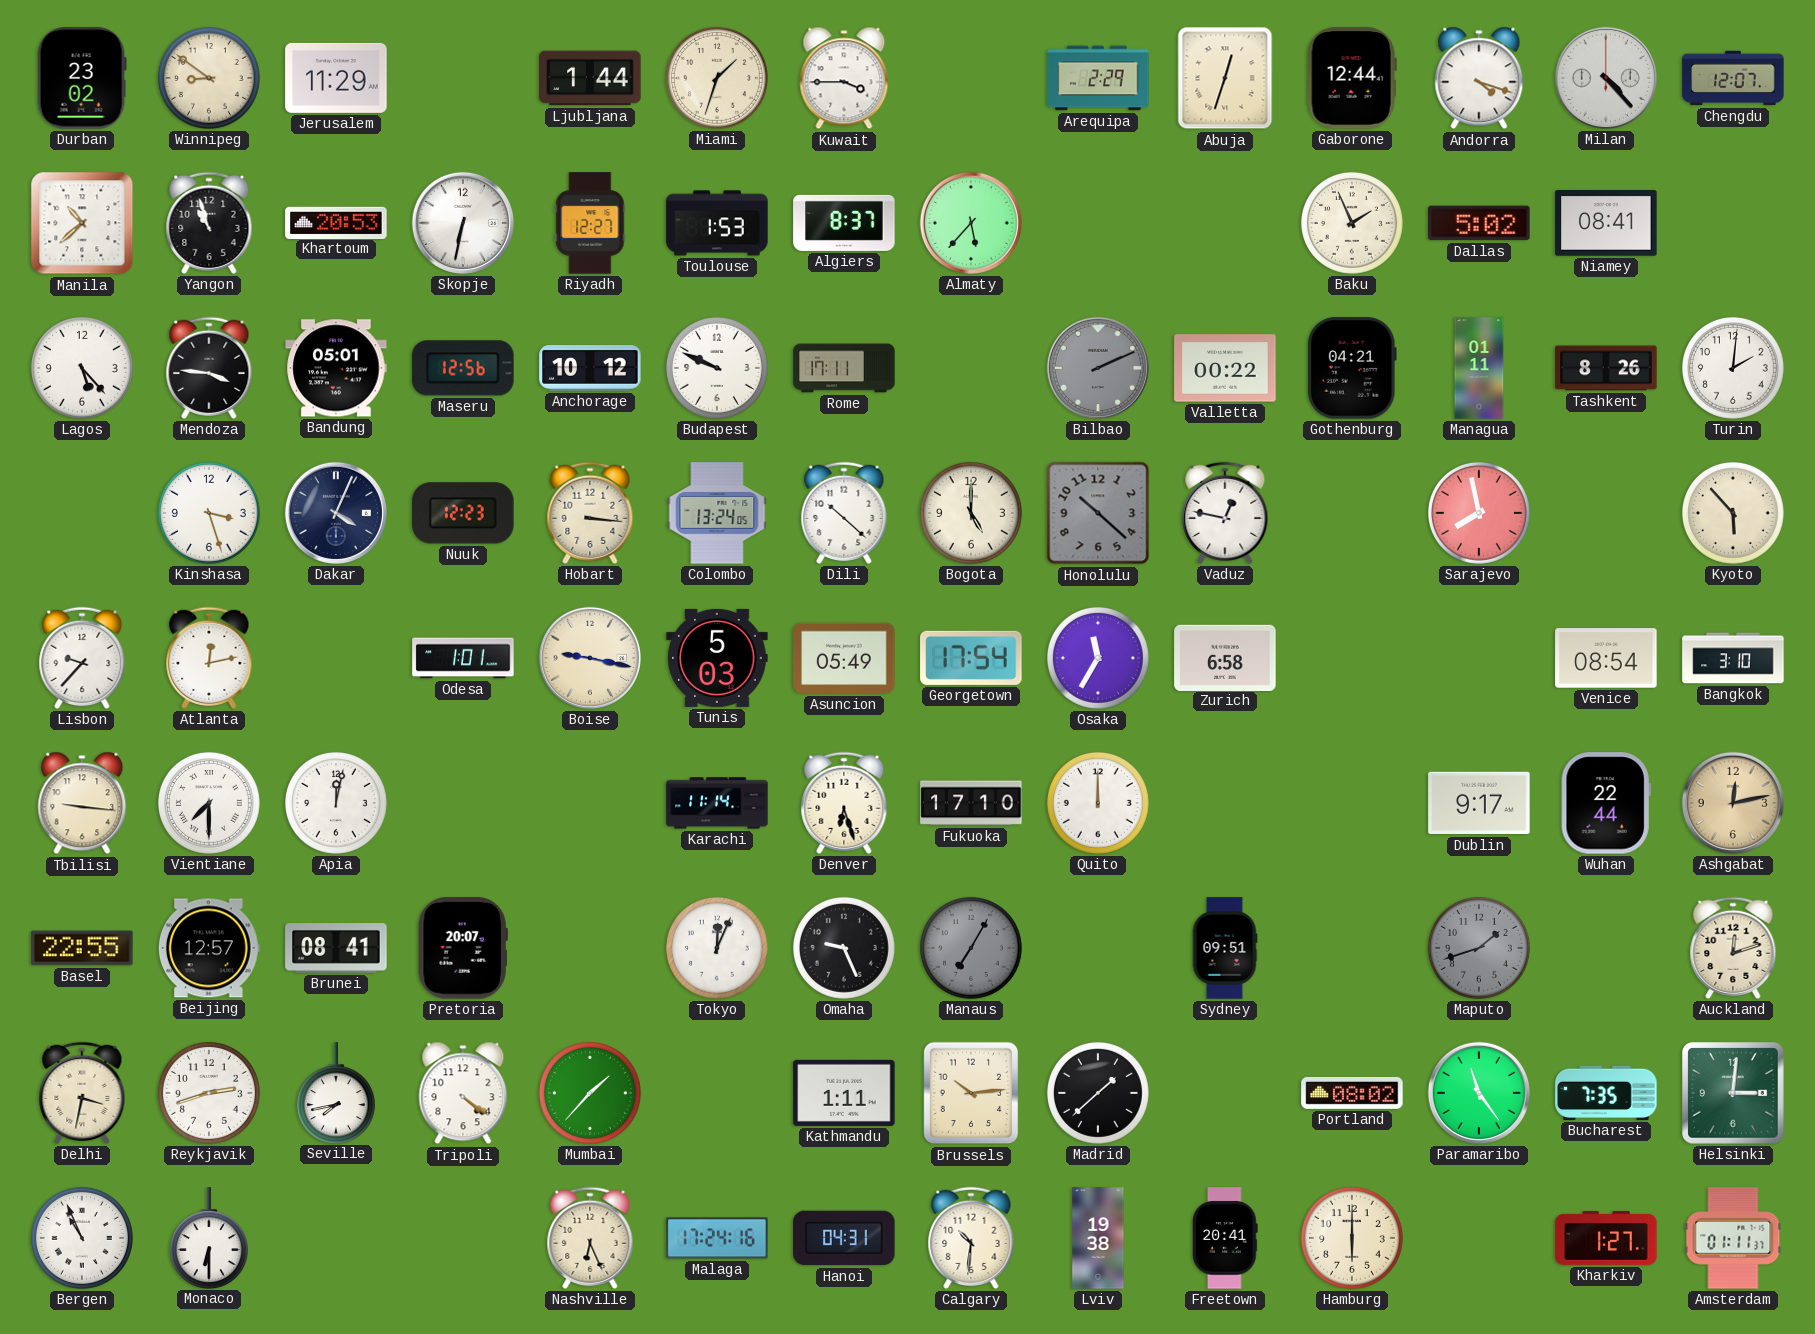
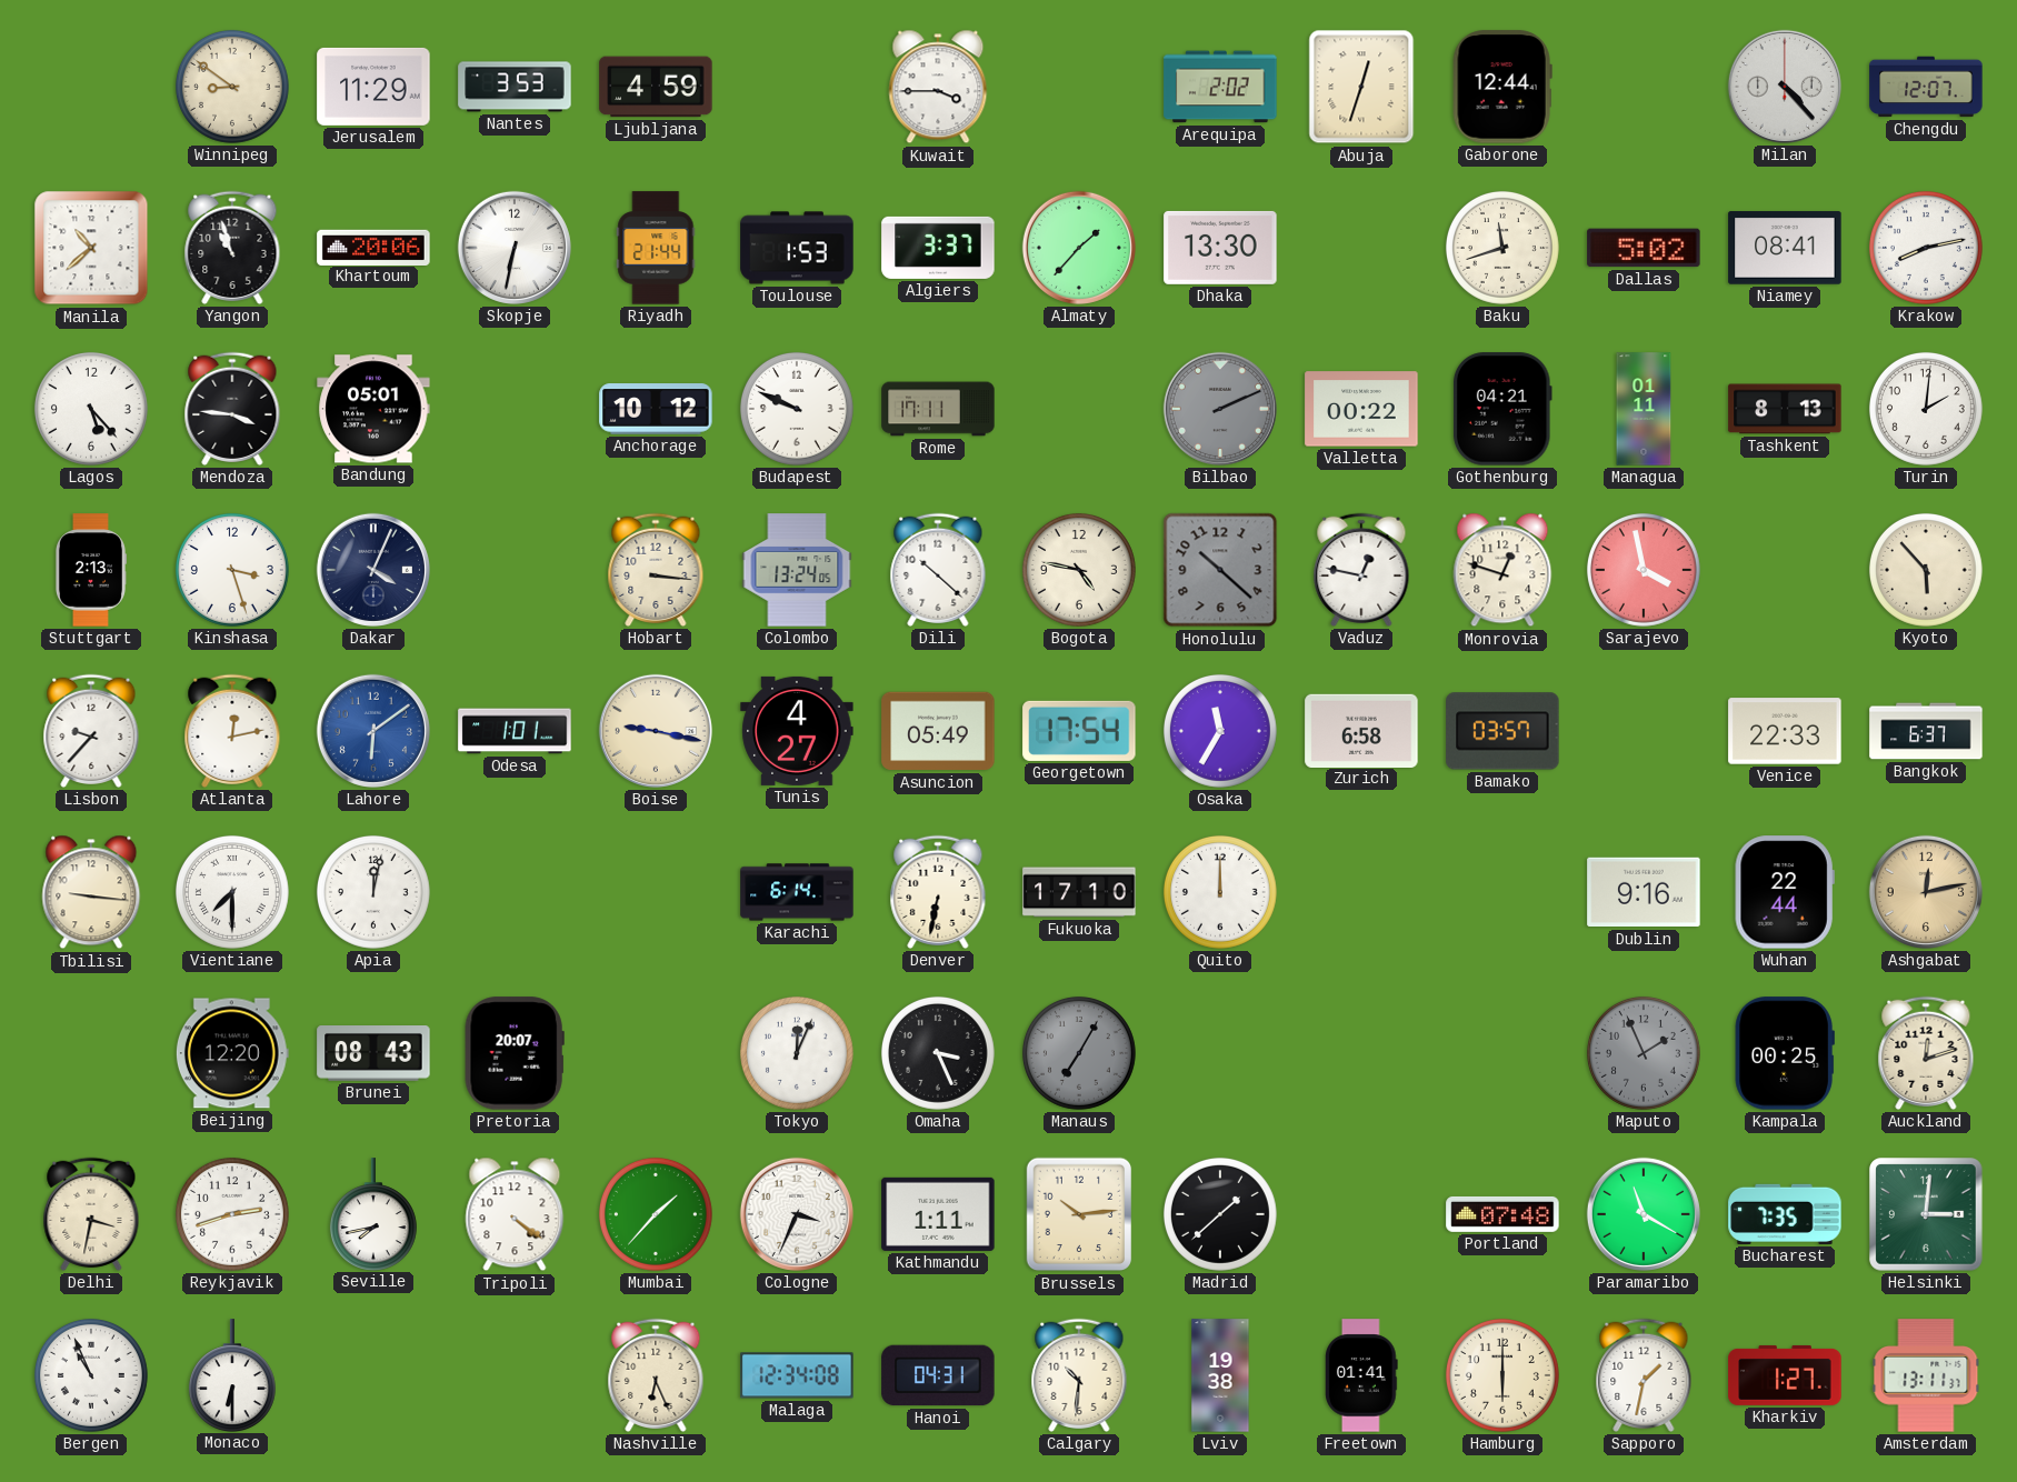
Durban: 23:02 -> none (82, 78)
Nantes: none -> 3:53 (515, 87)
Ljubljana: 1:44 -> 4:59 (656, 87)
Miami: 1:33 -> none (717, 78)
Arequipa: 2:29 -> 2:02 (1220, 87)
Andorra: 4:18 -> none (1479, 78)
Khartoum: 20:53 -> 20:06 (373, 247)
Riyadh: 12:27 -> 21:44 (656, 248)
Algiers: 8:37 -> 3:37 (938, 248)
Almaty: 5:37 -> 1:37 (1079, 248)
Dhaka: none -> 13:30 (1220, 248)
Baku: 1:56 -> 11:42 (1502, 248)
Krakow: none -> 8:13 (1926, 248)
Maseru: 12:56 -> none (463, 368)
Tashkent: 8:26 -> 8:13 (1785, 409)
Stuttgart: none -> 2:13 (90, 570)
Nuuk: 12:23 -> none (463, 513)
Bogota: 5:00 -> 4:47 (1079, 570)
Monrovia: none -> 12:48 (1502, 570)
Sarajevo: 7:58 -> 3:58 (1644, 570)
Lahore: none -> 6:09 (373, 731)
Tunis: 5:03 -> 4:27 (797, 731)
Bamako: none -> 03:57 (1502, 731)
Venice: 08:54 -> 22:33 (1785, 731)
Bangkok: 3:10 -> 6:37 (1926, 731)
Karachi: 11:14 -> 6:14 (797, 892)
Denver: 6:27 -> 6:32 (938, 892)
Dublin: 9:17 -> 9:16 (1644, 892)
Basel: 22:55 -> none (82, 948)
Beijing: 12:57 -> 12:20 (232, 1053)
Brunei: 08:41 -> 08:43 (373, 1053)
Omaha: 9:26 -> 3:26 (938, 1053)
Sydney: 09:51 -> none (1225, 948)
Maputo: 1:42 -> 1:56 (1644, 1053)
Kampala: none -> 00:25 (1785, 1053)
Cologne: none -> 3:34 (797, 1214)
Portland: 08:02 -> 07:48 (1502, 1214)
Paramaribo: 11:24 -> 11:20 (1644, 1214)
Malaga: 17:24 -> 12:34 (797, 1375)
Freetown: 20:41 -> 01:41 (1362, 1375)
Sapporo: none -> 1:32 (1644, 1375)
Amsterdam: 01:11 -> 13:11 (1926, 1375)
